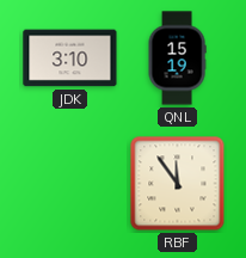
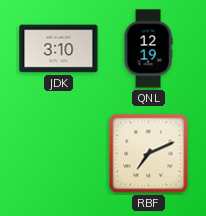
QNL: 15:19 -> 12:19 (148, 49)
RBF: 11:54 -> 7:11 (149, 154)
